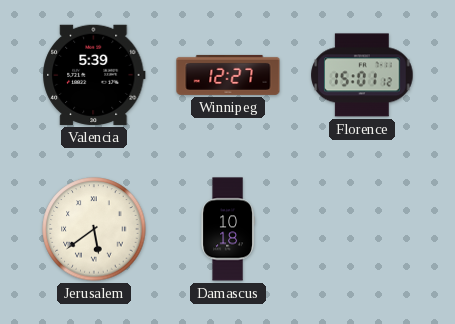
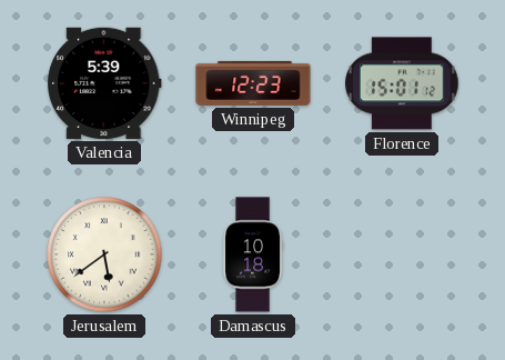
Winnipeg: 12:27 -> 12:23 (253, 83)
